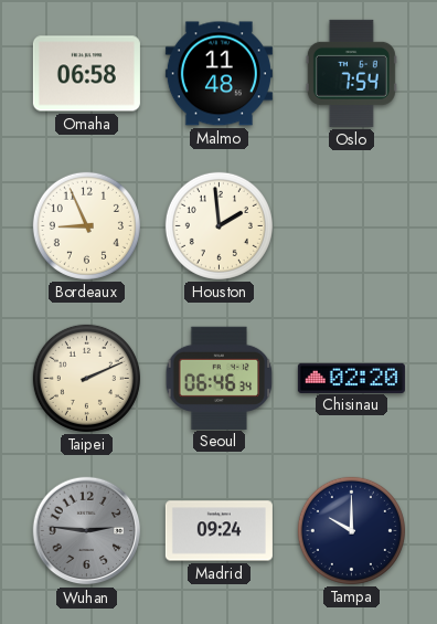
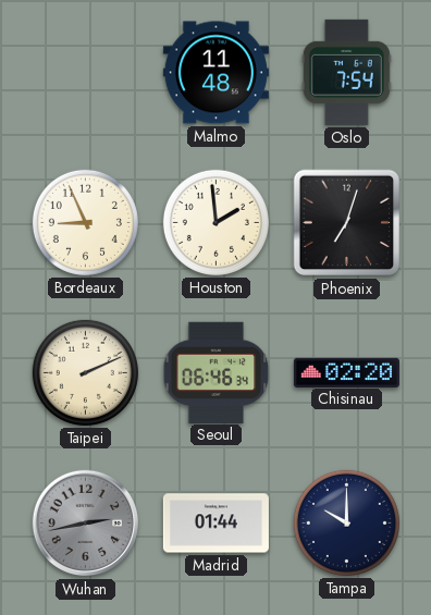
Omaha: 06:58 -> none (86, 74)
Phoenix: none -> 7:03 (347, 223)
Wuhan: 2:46 -> 2:43 (86, 524)
Madrid: 09:24 -> 01:44 (215, 524)
